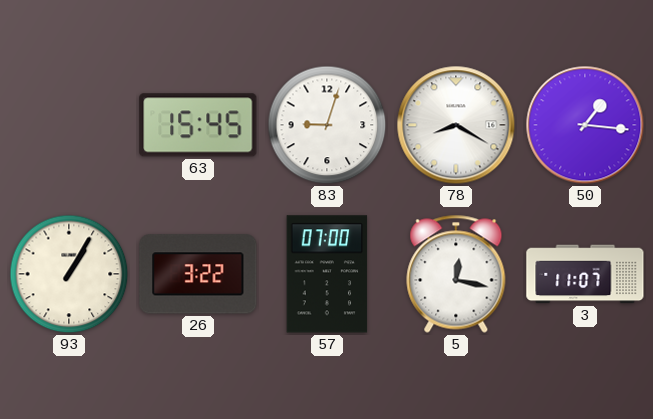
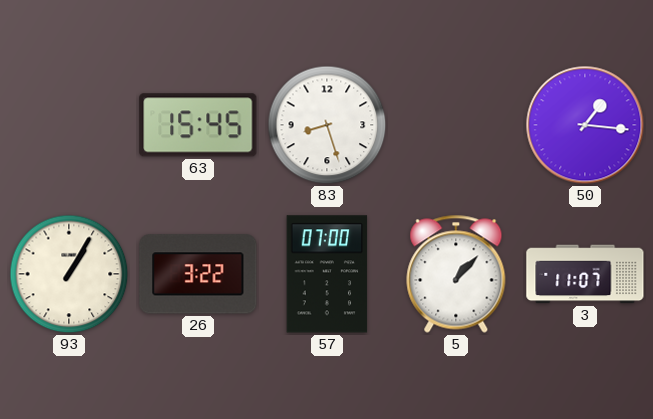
83: 9:03 -> 8:27 (327, 125)
78: 8:20 -> none (456, 125)
5: 12:17 -> 1:07 (456, 274)
